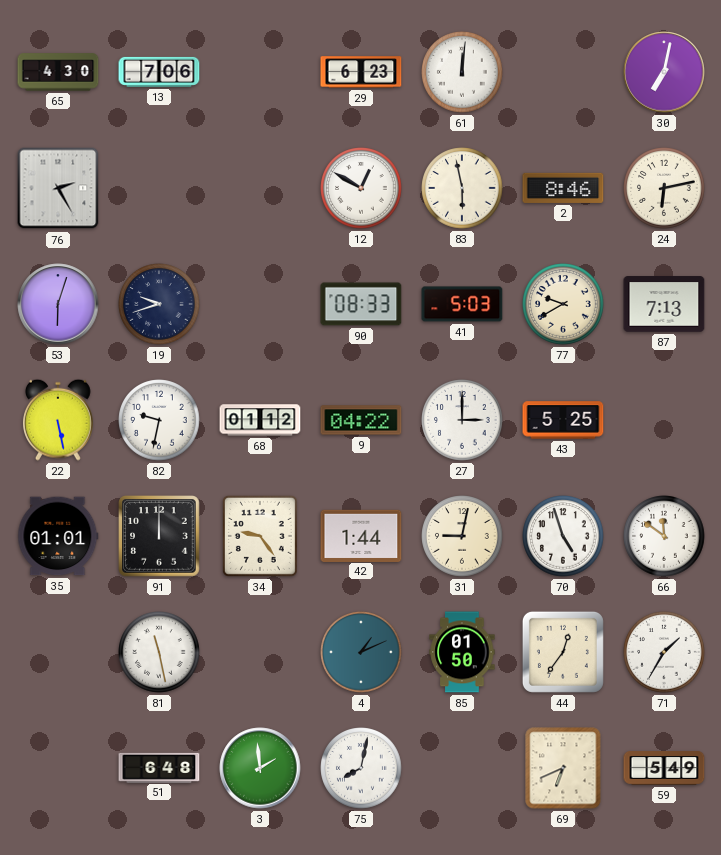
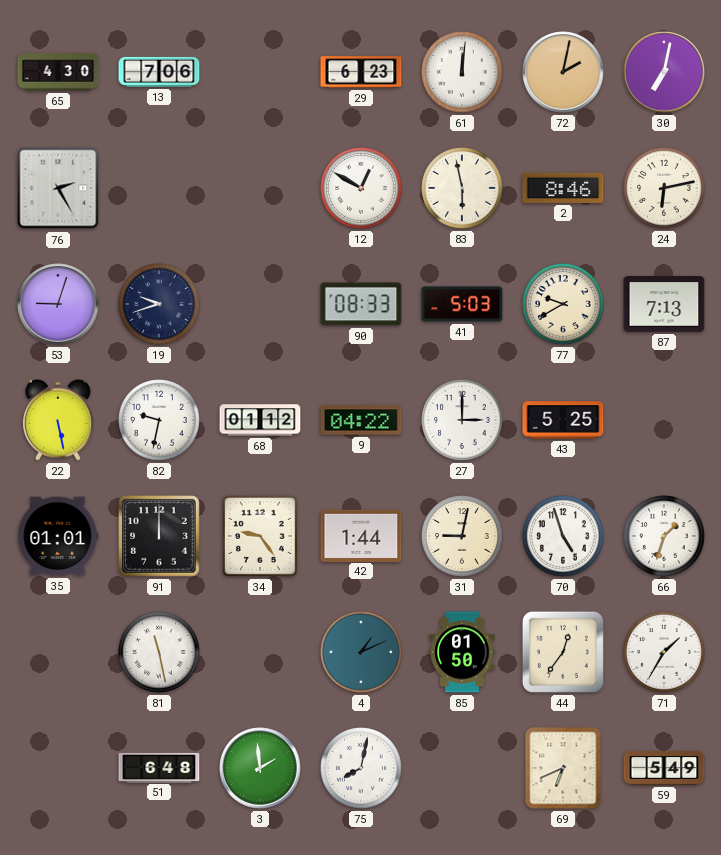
72: none -> 2:02 (563, 72)
53: 6:03 -> 9:03 (58, 304)
66: 11:51 -> 1:33 (664, 536)
